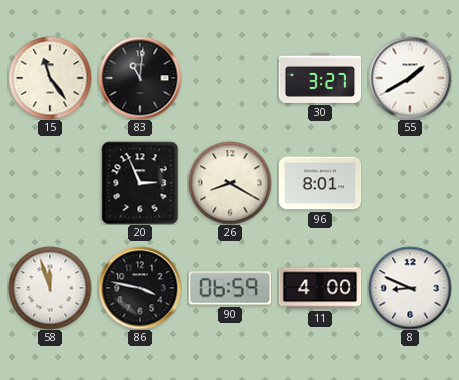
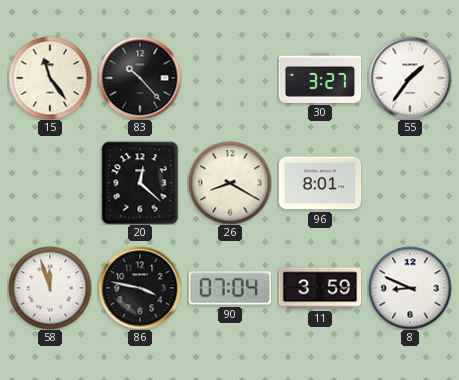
83: 11:01 -> 10:23 (140, 78)
55: 1:40 -> 1:36 (410, 78)
20: 2:56 -> 12:22 (140, 183)
90: 06:59 -> 07:04 (230, 288)
11: 4:00 -> 3:59 (320, 288)
